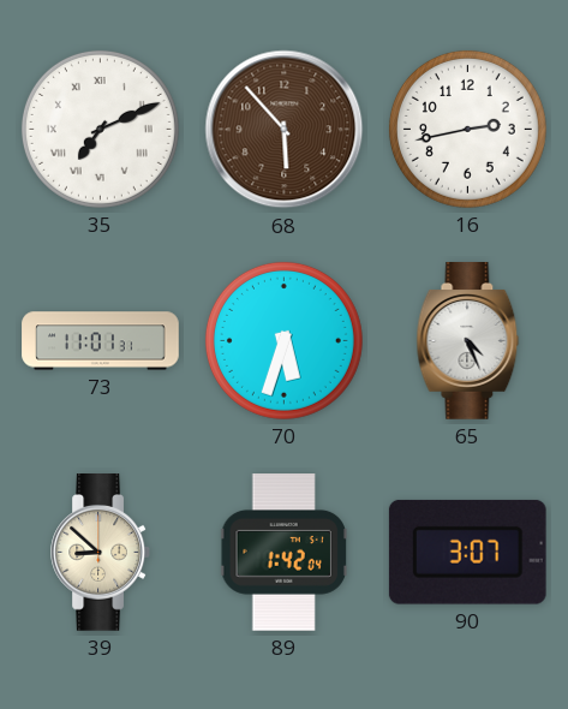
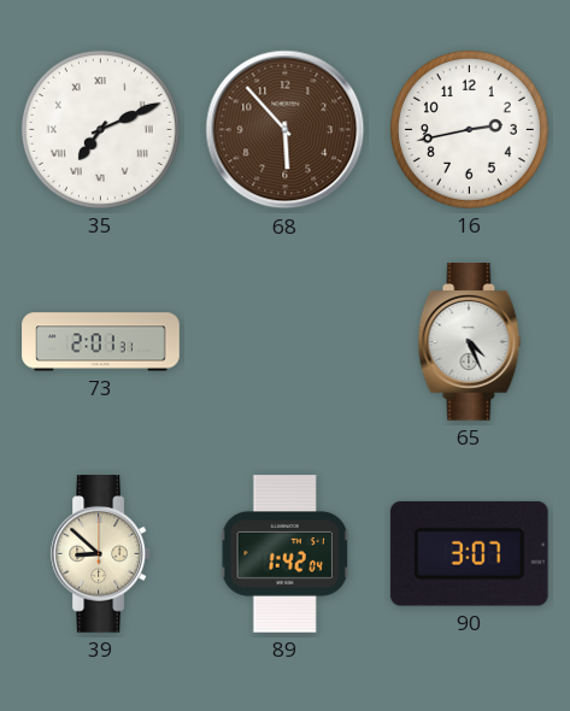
73: 11:01 -> 2:01 (101, 342)
70: 5:33 -> none (283, 340)
